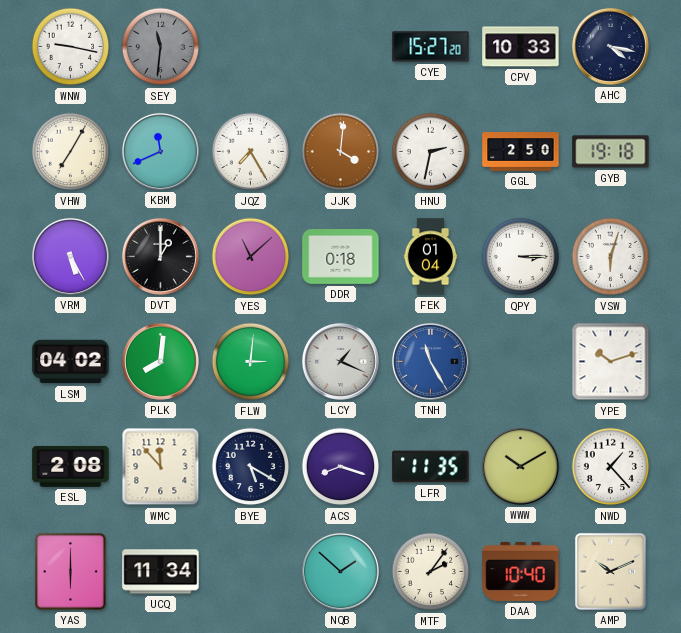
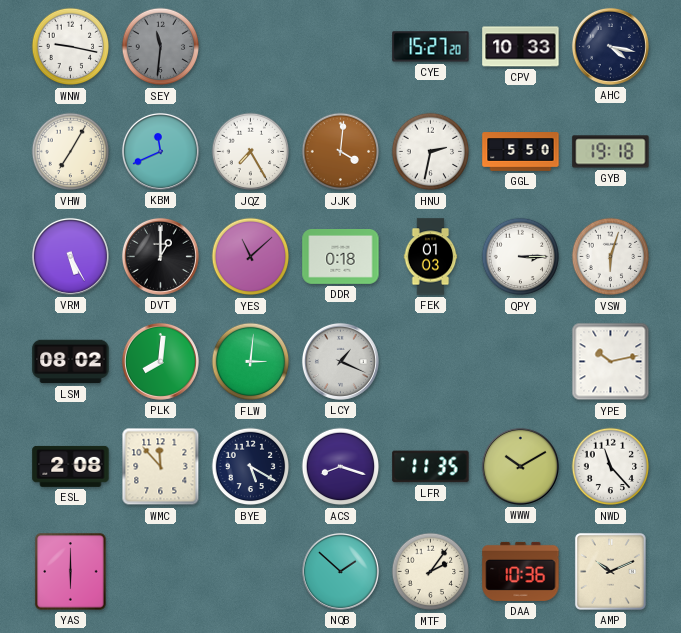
GGL: 2:50 -> 5:50 (521, 152)
FEK: 01:04 -> 01:03 (431, 257)
LSM: 04:02 -> 08:02 (71, 362)
TNH: 11:25 -> none (430, 361)
YPE: 10:12 -> 10:13 (611, 362)
NWD: 1:23 -> 11:23 (611, 467)
UCQ: 11:34 -> none (161, 572)
DAA: 10:40 -> 10:36 (521, 571)
